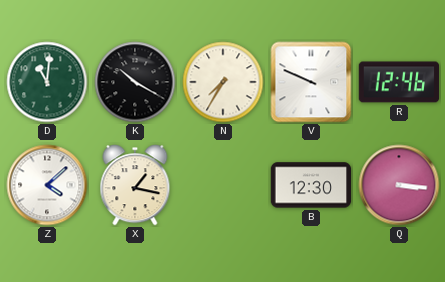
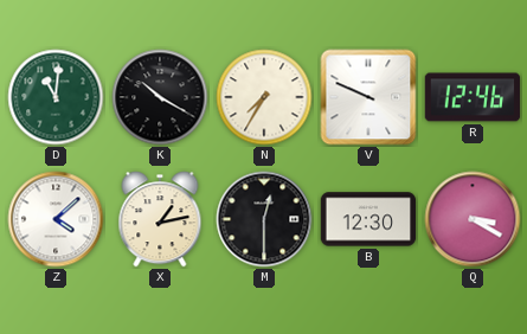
X: 1:17 -> 1:13 (160, 219)
M: none -> 12:30 (264, 219)
Q: 3:16 -> 3:20 (473, 219)
